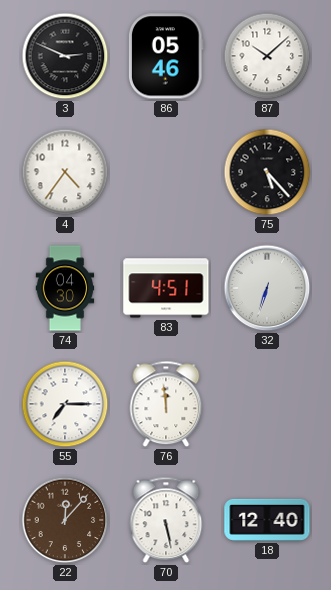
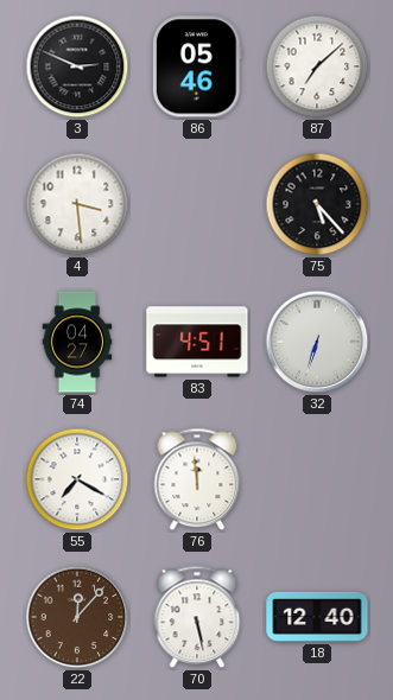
87: 10:08 -> 7:08 (317, 66)
4: 4:36 -> 3:29 (77, 204)
74: 04:30 -> 04:27 (77, 342)
55: 7:15 -> 7:20 (77, 479)
